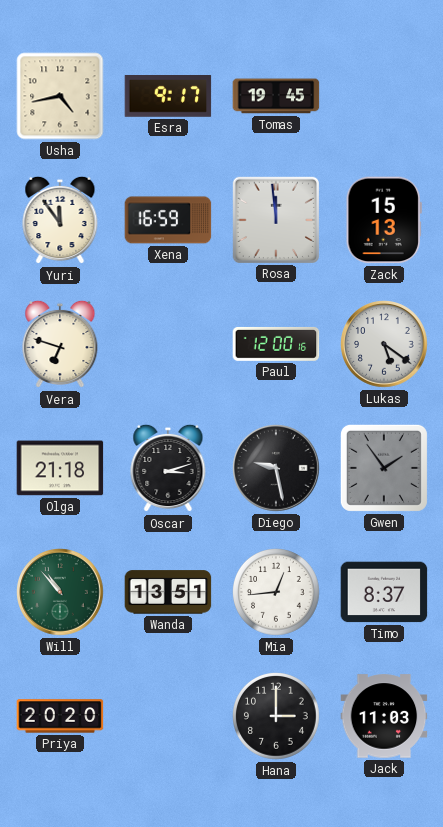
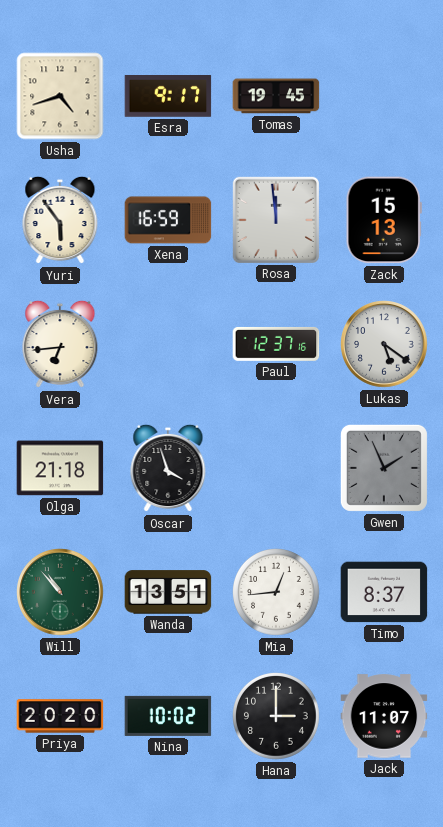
Usha: 4:43 -> 4:42 (60, 96)
Yuri: 11:54 -> 5:54 (60, 220)
Vera: 6:48 -> 6:44 (60, 344)
Paul: 12:00 -> 12:37 (276, 344)
Oscar: 3:12 -> 3:57 (168, 468)
Diego: 9:28 -> none (276, 468)
Gwen: 1:54 -> 1:56 (384, 468)
Nina: none -> 10:02 (168, 716)
Jack: 11:03 -> 11:07 (384, 716)
